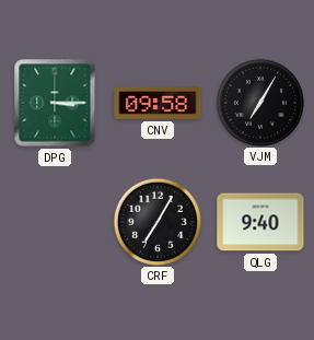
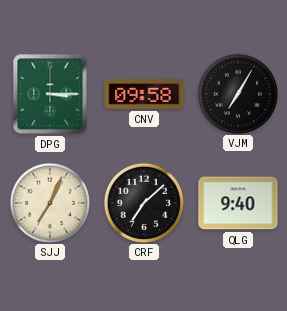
SJJ: none -> 7:04 (49, 202)
CRF: 7:05 -> 7:08 (143, 202)
